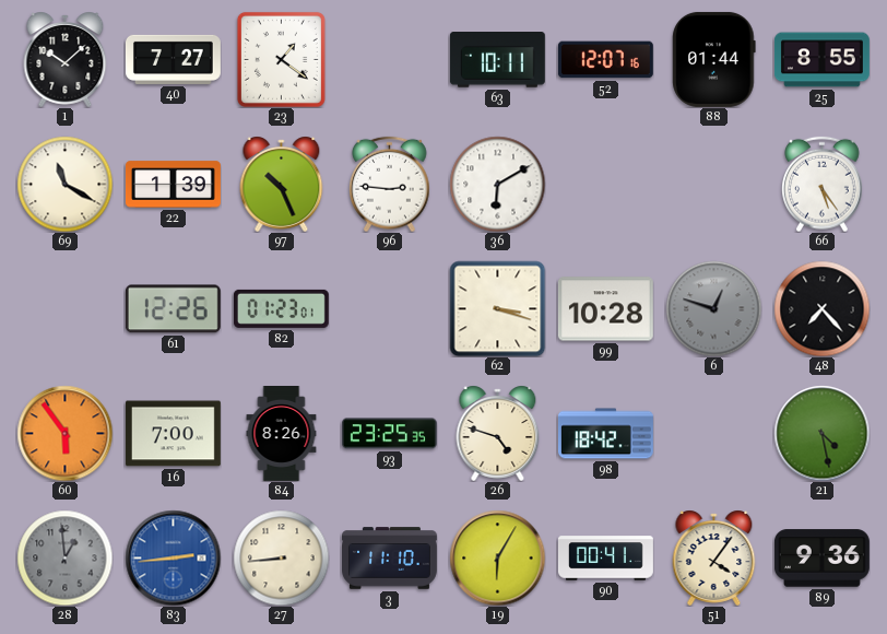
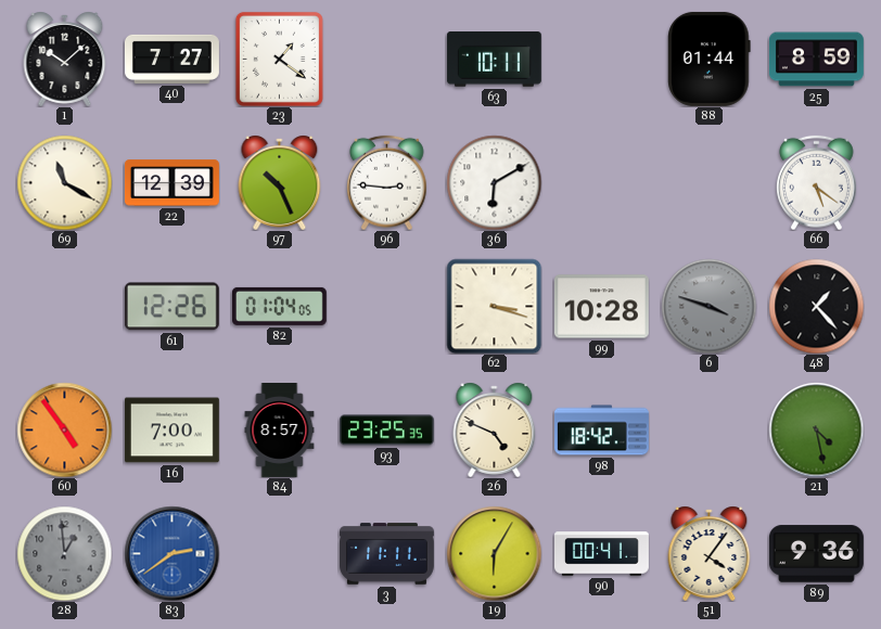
52: 12:07 -> none (605, 60)
25: 8:55 -> 8:59 (816, 60)
22: 1:39 -> 12:39 (171, 183)
66: 5:24 -> 5:21 (817, 182)
82: 01:23 -> 01:04 (279, 306)
6: 12:48 -> 3:48 (708, 306)
48: 7:23 -> 1:23 (816, 306)
60: 5:54 -> 4:54 (64, 429)
84: 8:26 -> 8:57 (280, 431)
26: 4:48 -> 4:49 (495, 429)
83: 2:44 -> 2:39 (171, 553)
27: 8:44 -> none (281, 557)
3: 11:10 -> 11:11 (387, 554)
